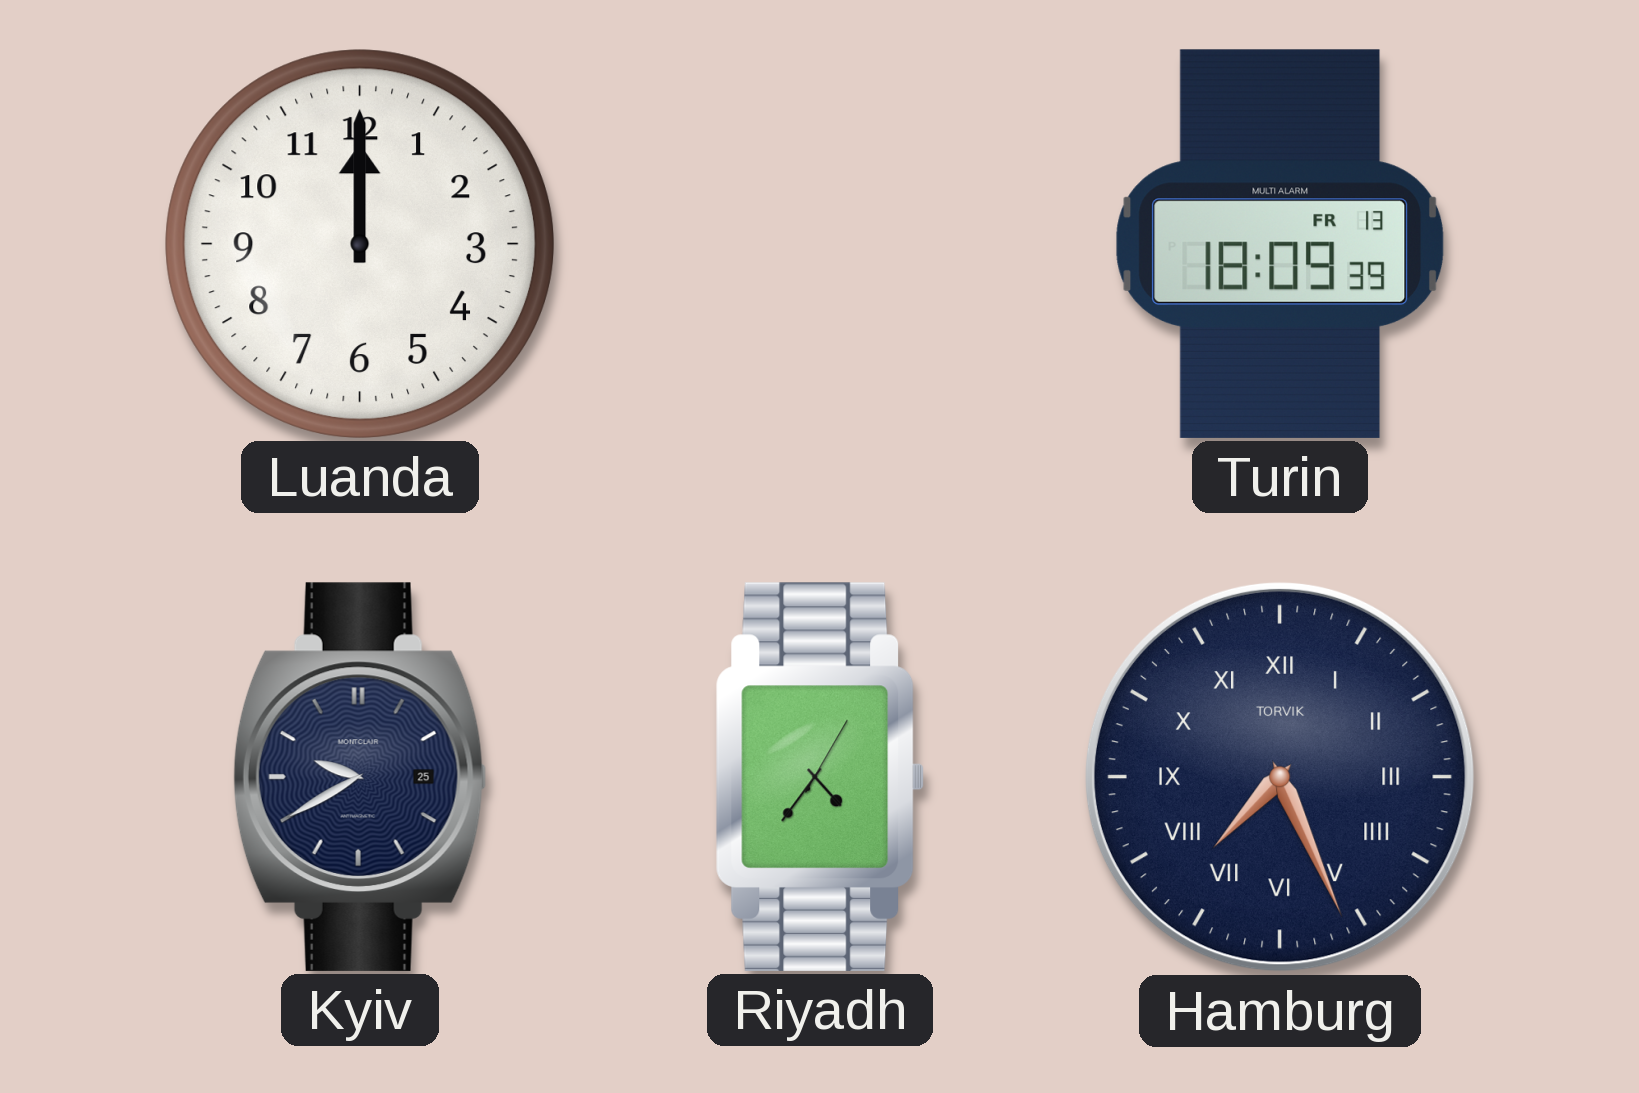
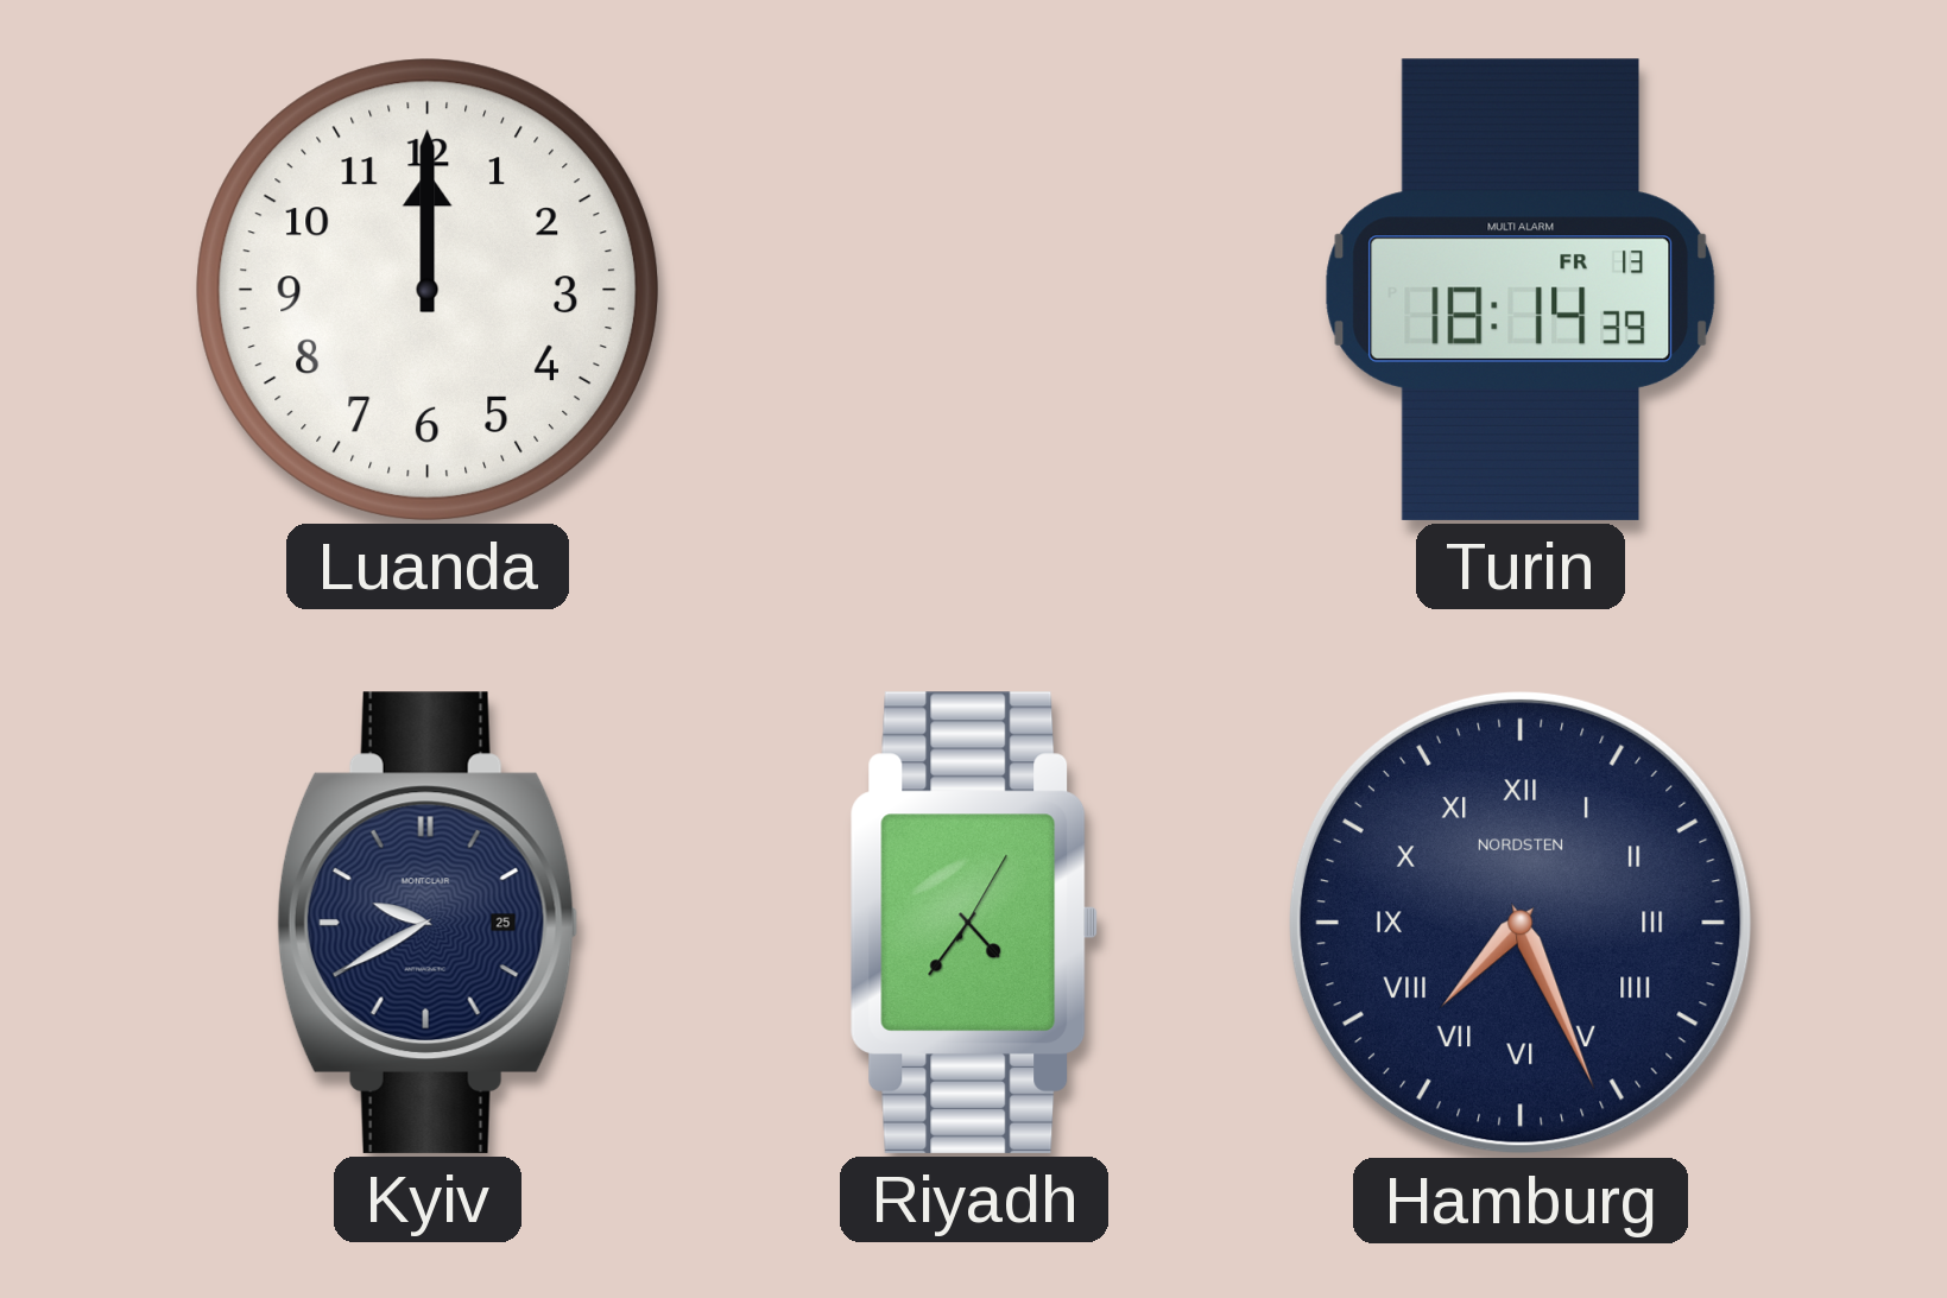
Turin: 18:09 -> 18:14 (1519, 290)
Hamburg brand: TORVIK -> NORDSTEN (1521, 923)
